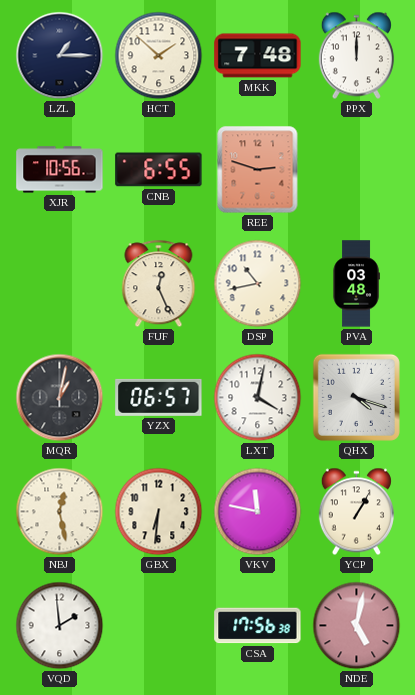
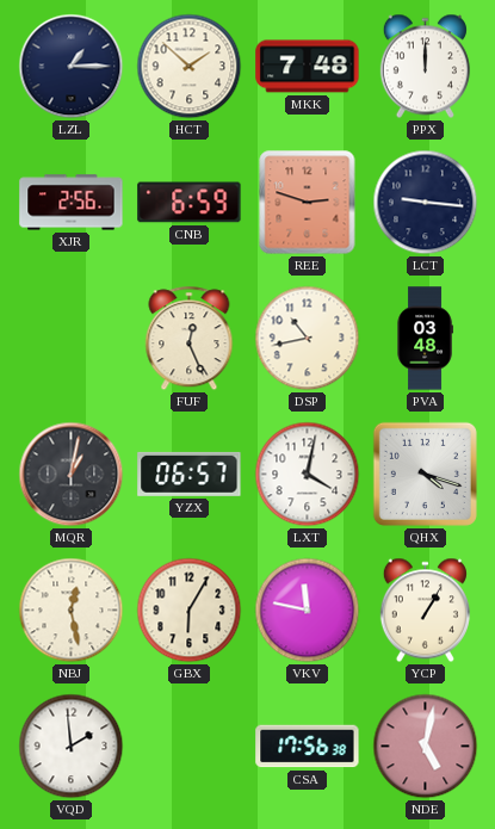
XJR: 10:56 -> 2:56 (72, 203)
CNB: 6:55 -> 6:59 (190, 203)
LCT: none -> 9:16 (426, 203)
GBX: 6:31 -> 6:05 (190, 611)
